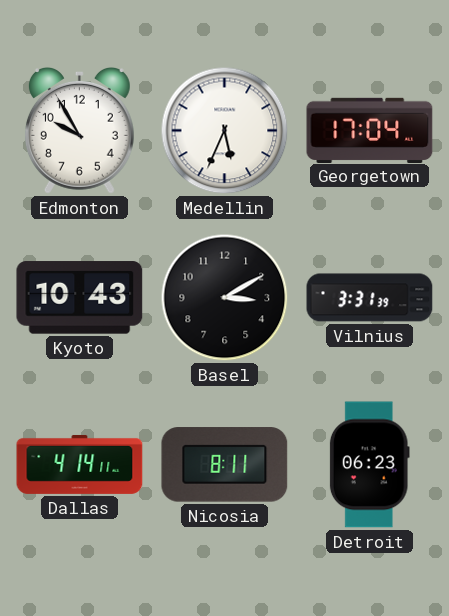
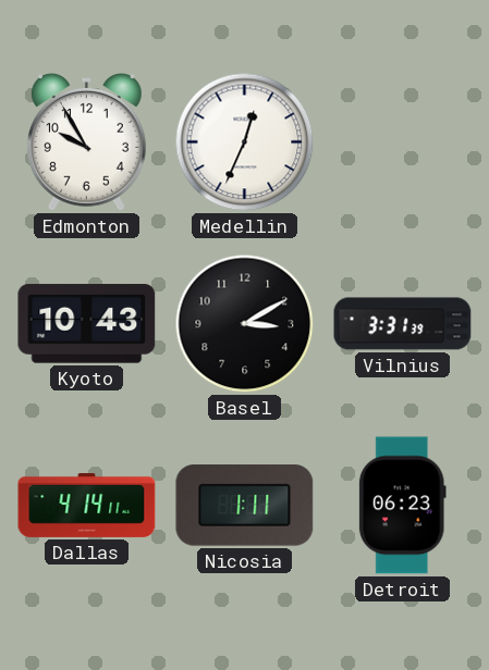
Medellin: 5:34 -> 12:34 (245, 142)
Georgetown: 17:04 -> none (370, 130)
Nicosia: 8:11 -> 1:11 (245, 506)
